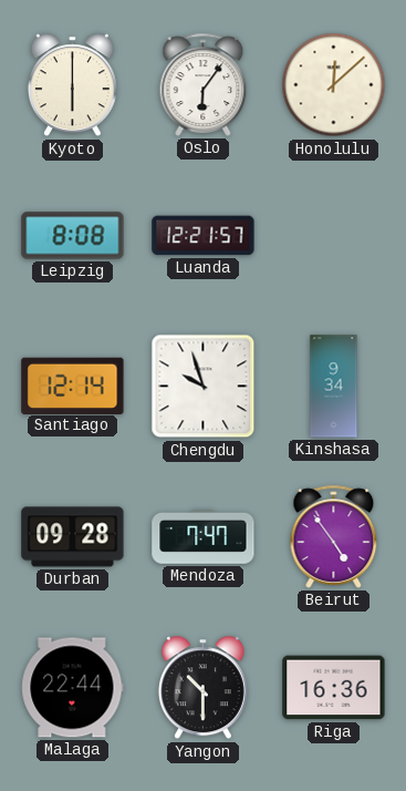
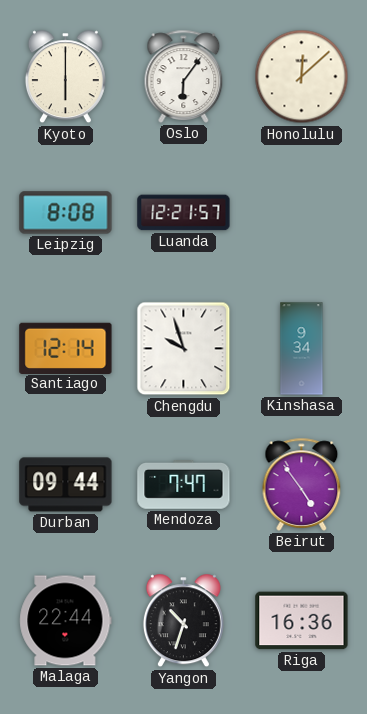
Durban: 09:28 -> 09:44 (66, 485)
Yangon: 10:30 -> 10:33 (183, 621)
